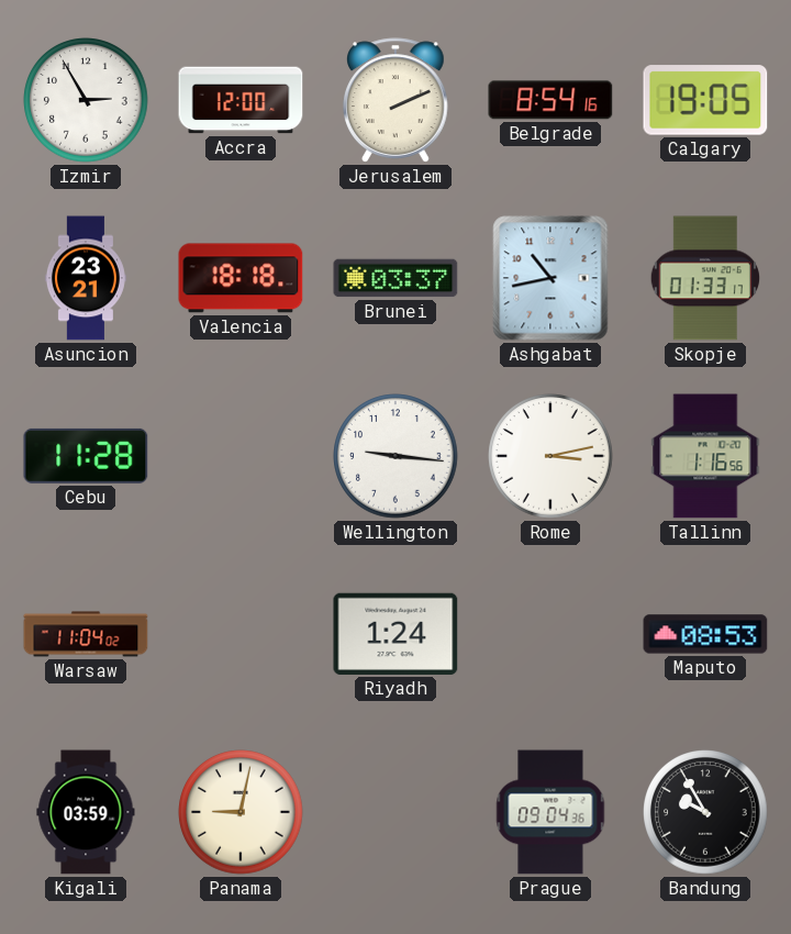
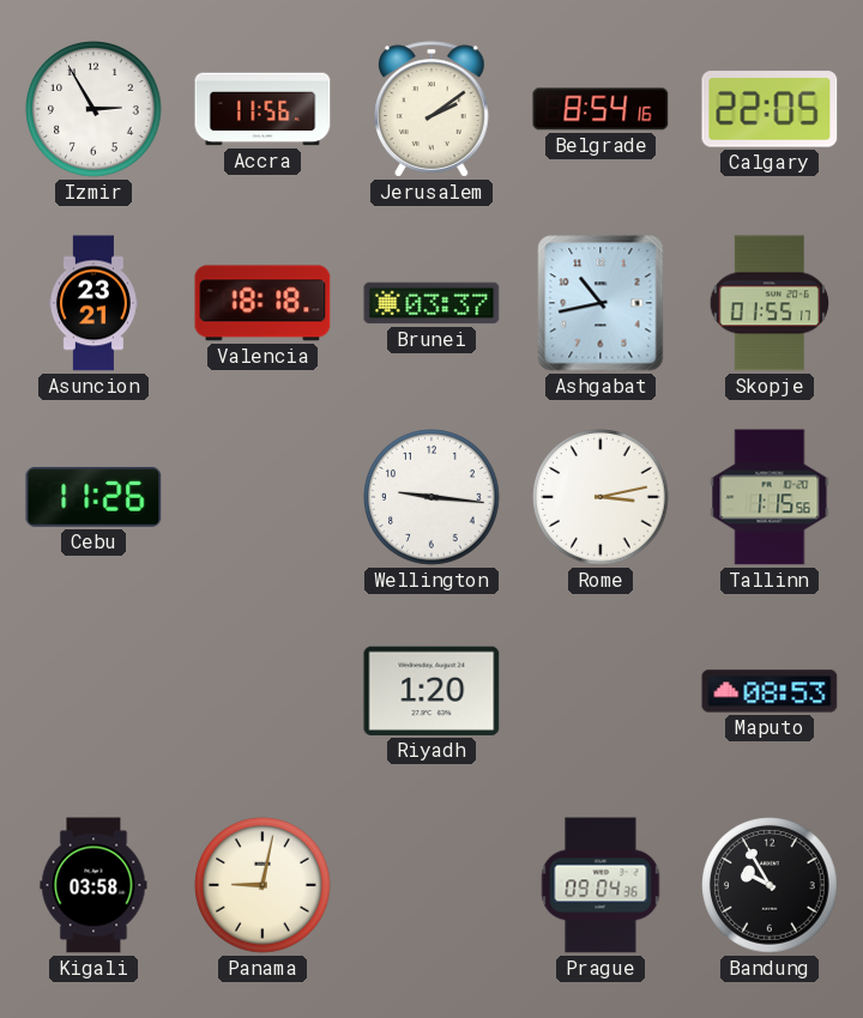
Accra: 12:00 -> 11:56 (262, 109)
Jerusalem: 2:11 -> 2:09 (431, 109)
Calgary: 19:05 -> 22:05 (770, 109)
Skopje: 01:33 -> 01:55 (768, 303)
Cebu: 11:28 -> 11:26 (93, 497)
Tallinn: 1:16 -> 1:15 (770, 497)
Warsaw: 11:04 -> none (86, 634)
Riyadh: 1:24 -> 1:20 (431, 691)
Kigali: 03:59 -> 03:58 (93, 885)
